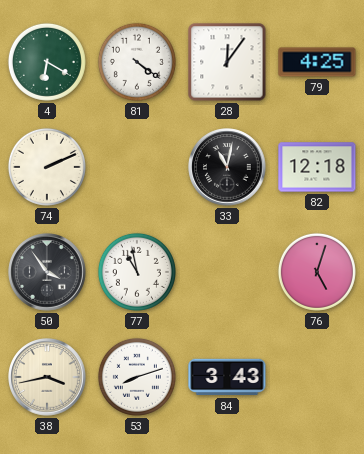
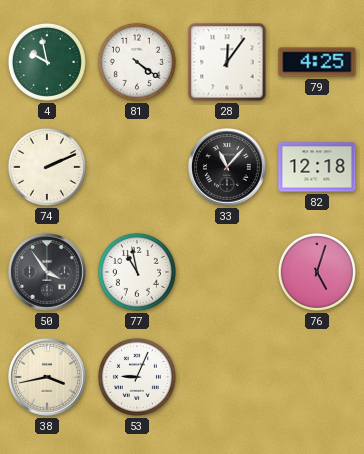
4: 6:20 -> 9:58 (47, 62)
33: 11:02 -> 11:07 (227, 167)
53: 8:12 -> 9:04 (137, 377)
84: 3:43 -> none (227, 377)
